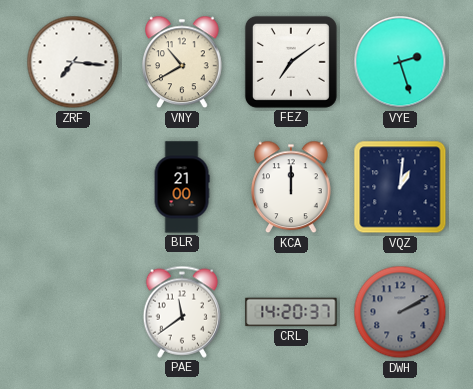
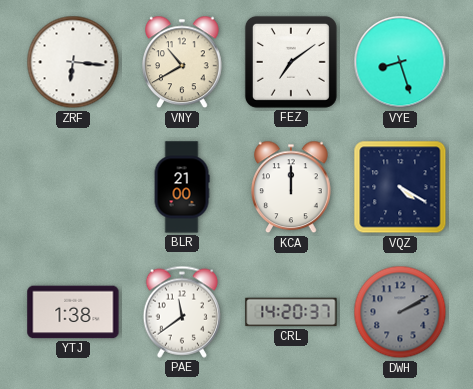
ZRF: 7:16 -> 6:16 (73, 62)
VYE: 2:27 -> 8:27 (400, 62)
VQZ: 1:01 -> 4:20 (400, 187)
YTJ: none -> 1:38 (73, 312)
